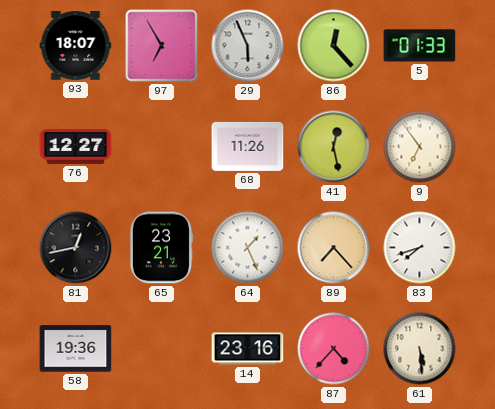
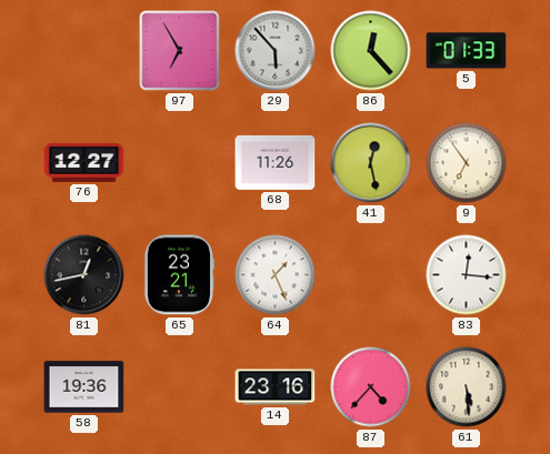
93: 18:07 -> none (76, 46)
29: 5:56 -> 5:53 (276, 51)
89: 7:23 -> none (334, 248)
83: 7:42 -> 12:16 (467, 275)
